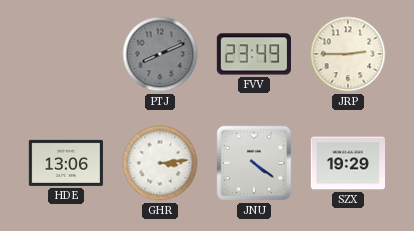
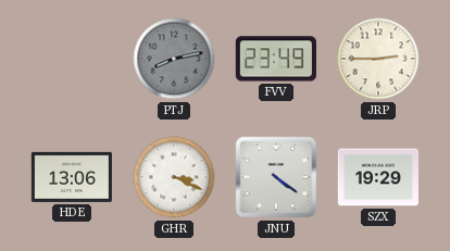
PTJ: 8:11 -> 8:13 (174, 59)
GHR: 3:14 -> 3:19 (174, 177)
